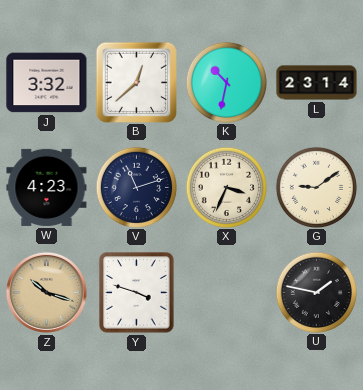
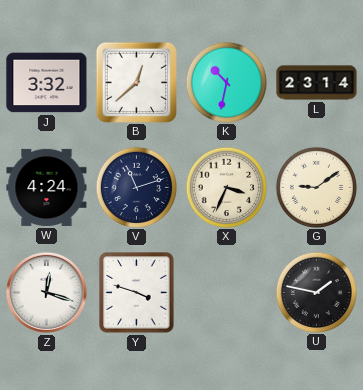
W: 4:23 -> 4:24 (47, 187)
Z: 10:18 -> 12:18 (46, 292)
Z dial: champagne -> white (46, 292)
